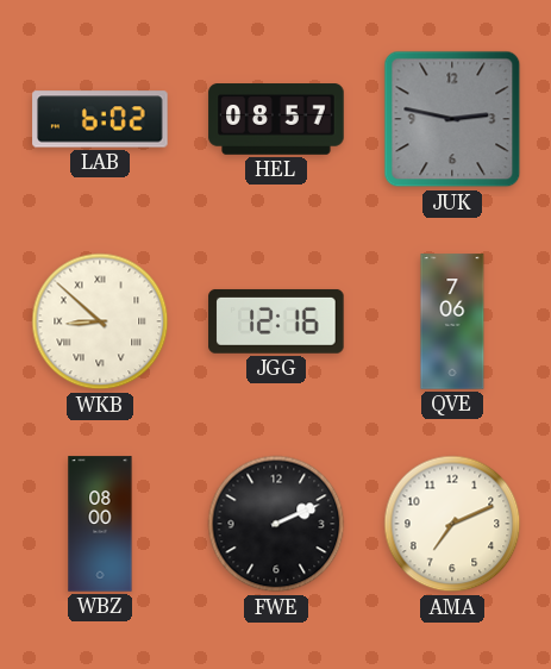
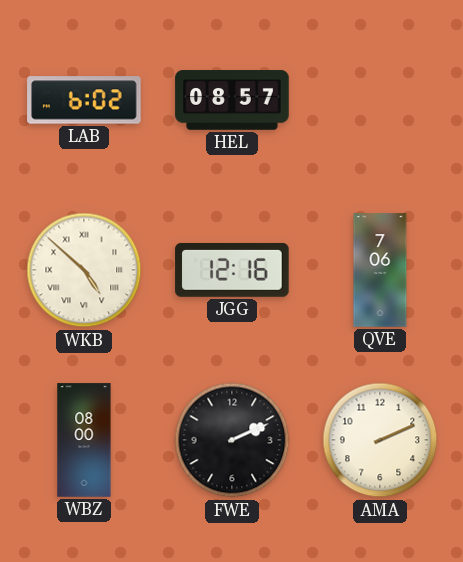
JUK: 2:47 -> none (452, 119)
WKB: 8:52 -> 4:52 (84, 270)
AMA: 7:11 -> 2:11 (380, 440)
